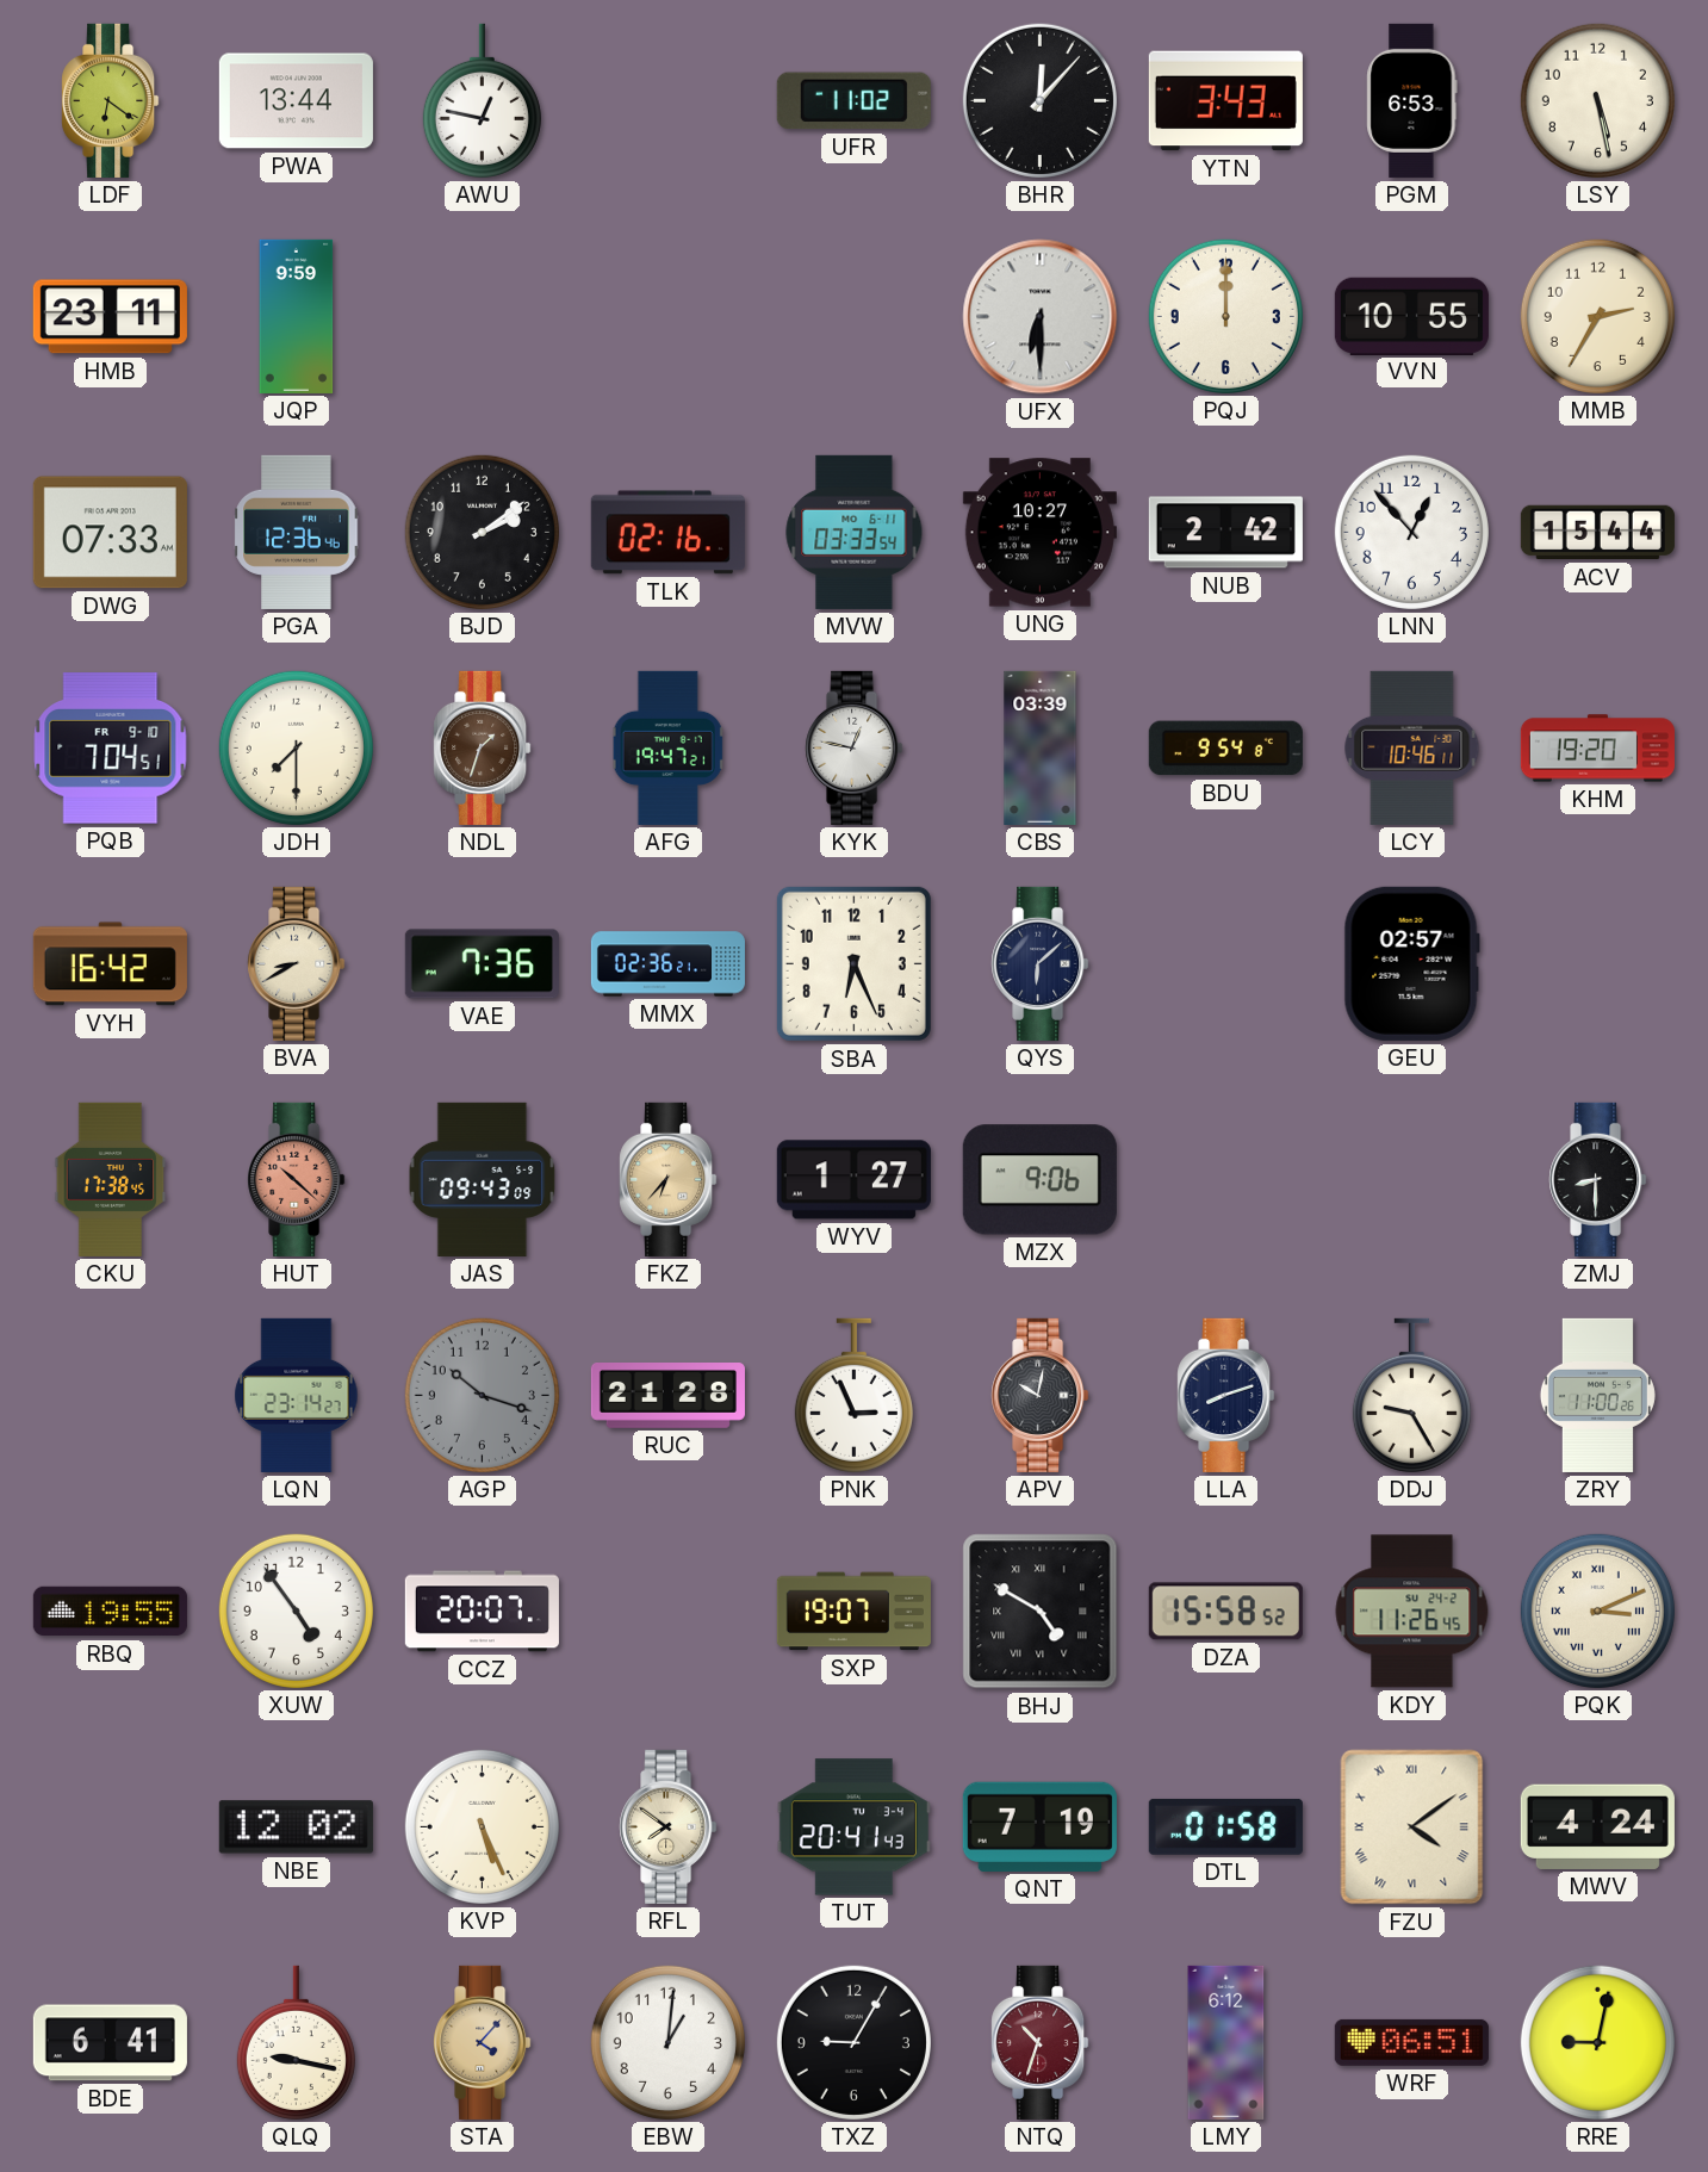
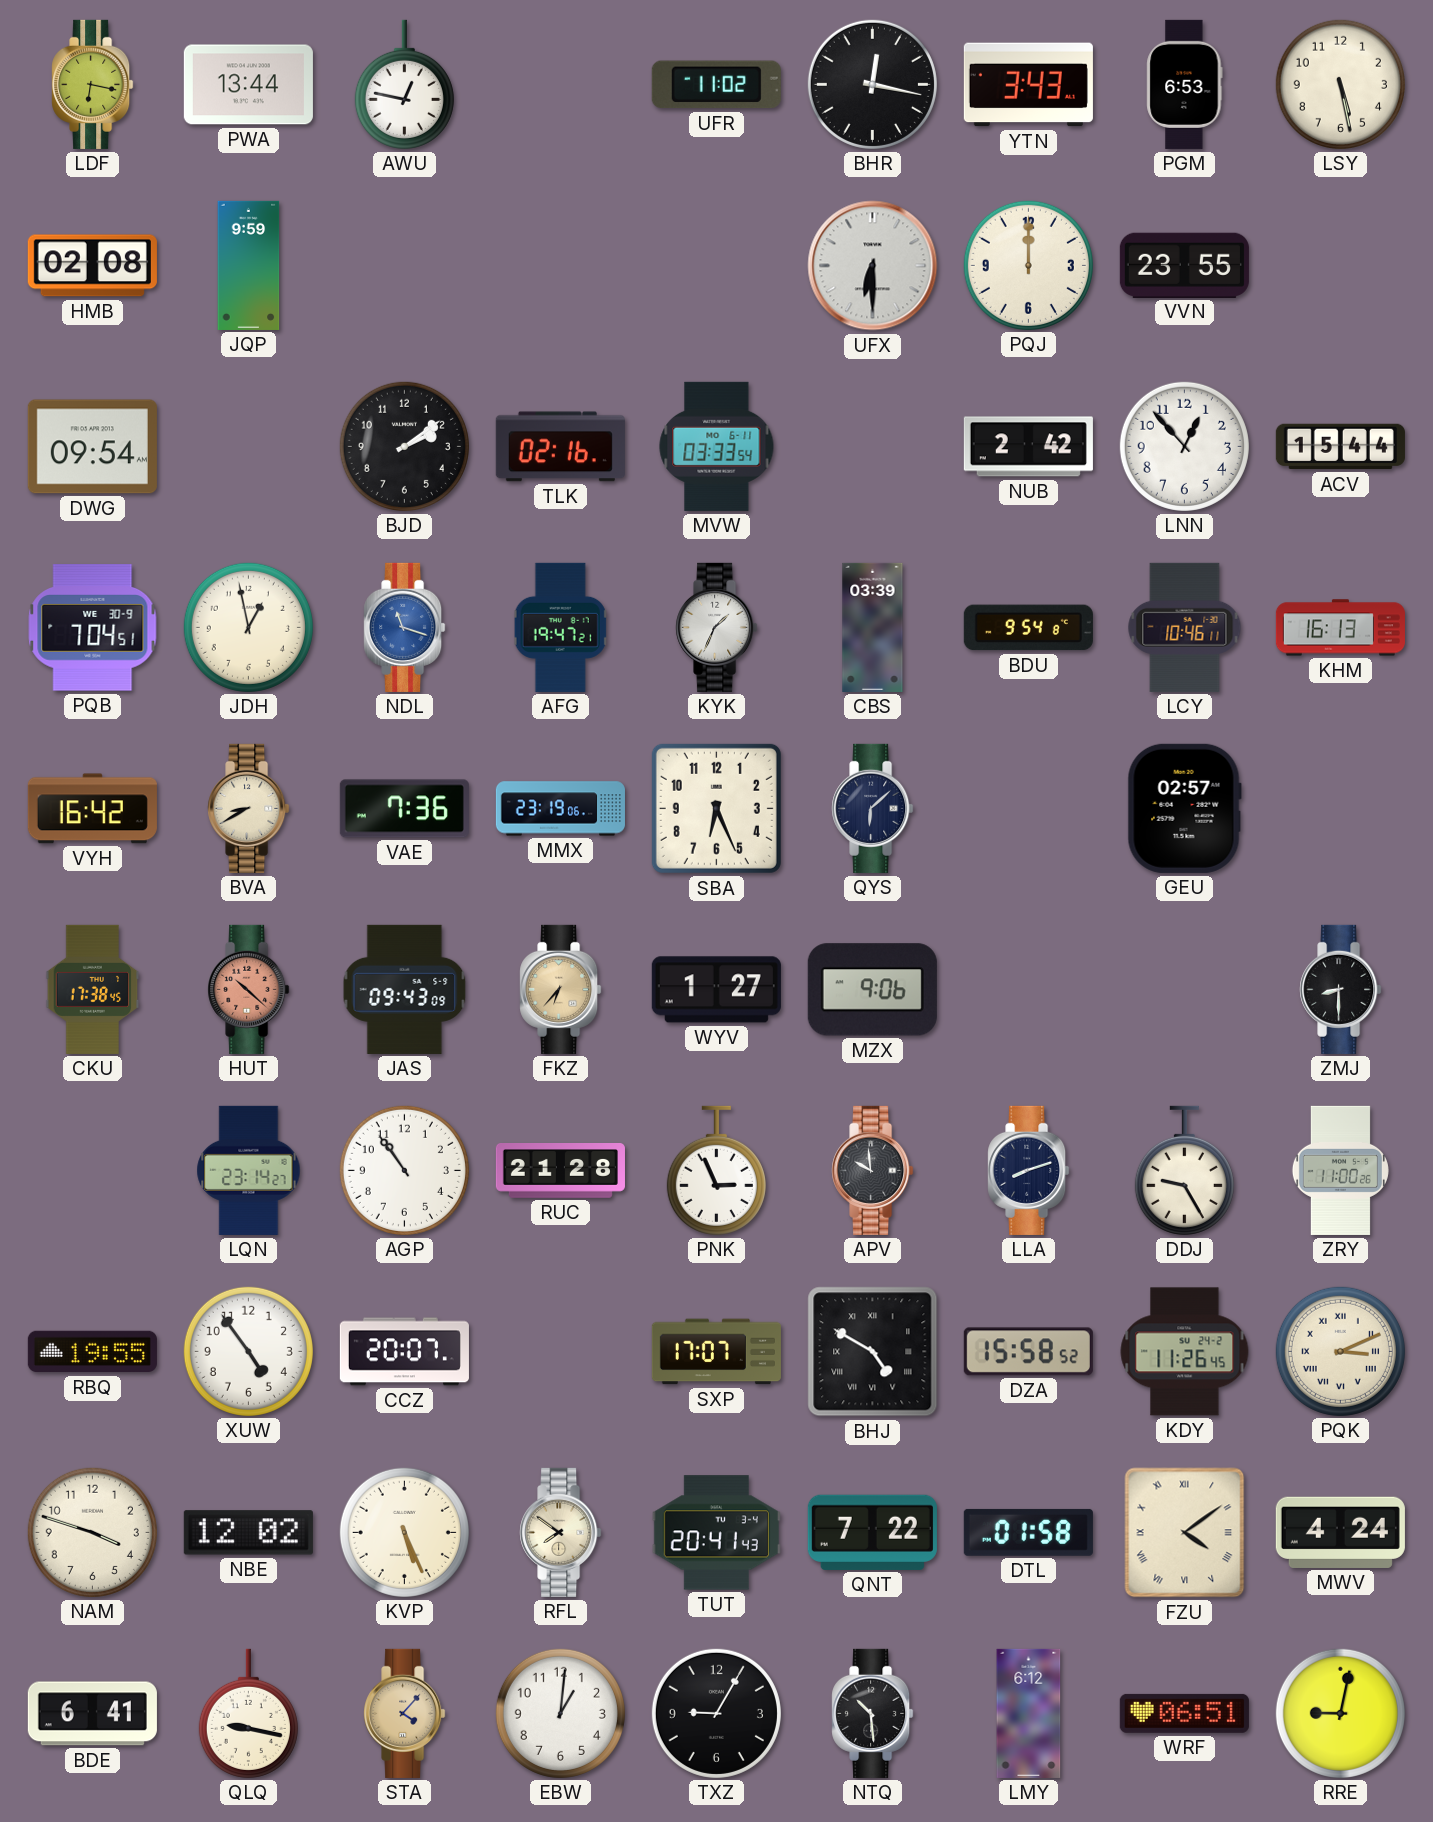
LDF: 6:21 -> 6:17 (93, 84)
BHR: 12:07 -> 12:17 (872, 84)
HMB: 23:11 -> 02:08 (92, 266)
VVN: 10:55 -> 23:55 (1184, 265)
MMB: 2:35 -> none (1597, 316)
DWG: 07:33 -> 09:54 (92, 447)
PGA: 12:36 -> none (297, 532)
UNG: 10:27 -> none (1039, 533)
PQB date: FR 9-10 -> WE 30-9 (93, 628)
JDH: 7:30 -> 12:58 (248, 627)
NDL: 1:33 -> 11:18 (405, 627)
NDL dial: brown -> blue (405, 627)
KYK: 12:47 -> 1:34 (717, 627)
KHM: 19:20 -> 16:13 (1340, 628)
MMX: 02:36 -> 23:19 (560, 809)
AGP: 10:18 -> 10:54 (404, 1170)
AGP dial: grey -> white (404, 1170)
APV: 10:02 -> 9:59 (873, 1170)
SXP: 19:07 -> 17:07 (716, 1352)
NAM: none -> 3:48 (92, 1532)
QNT: 7:19 -> 7:22 (872, 1532)
NTQ: 10:33 -> 10:29 (873, 1713)
NTQ dial: burgundy -> black (873, 1713)
